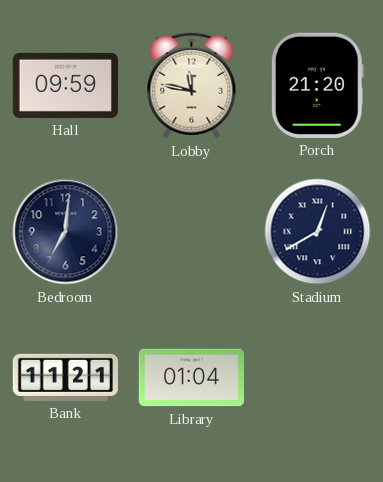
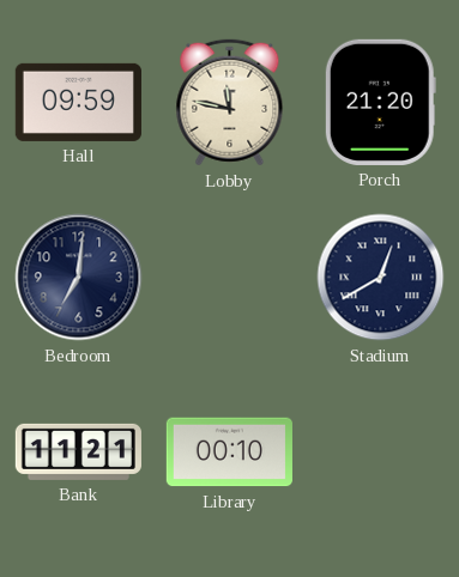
Library: 01:04 -> 00:10 (229, 453)
